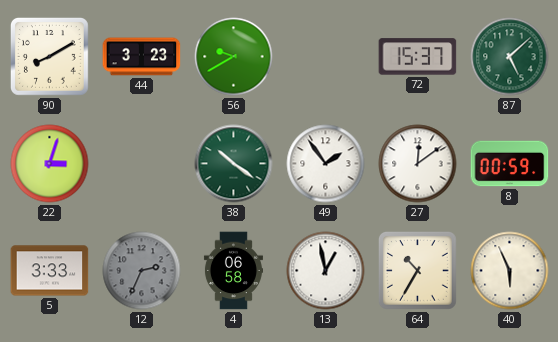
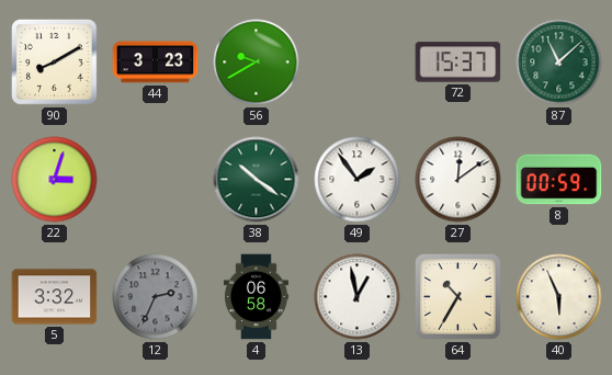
87: 5:08 -> 11:08 (559, 63)
5: 3:33 -> 3:32 (55, 297)
